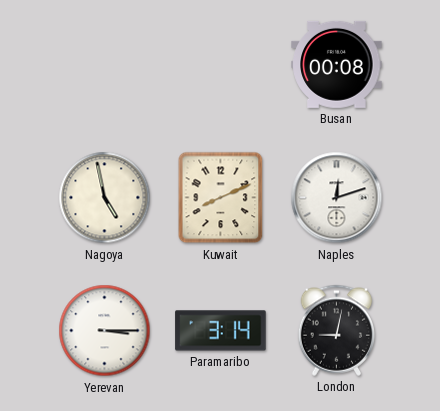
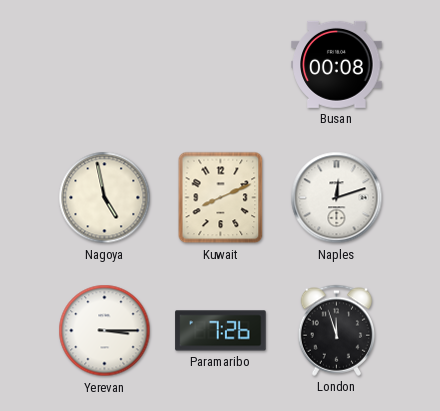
Paramaribo: 3:14 -> 7:26 (221, 331)
London: 9:02 -> 11:57 (337, 330)
